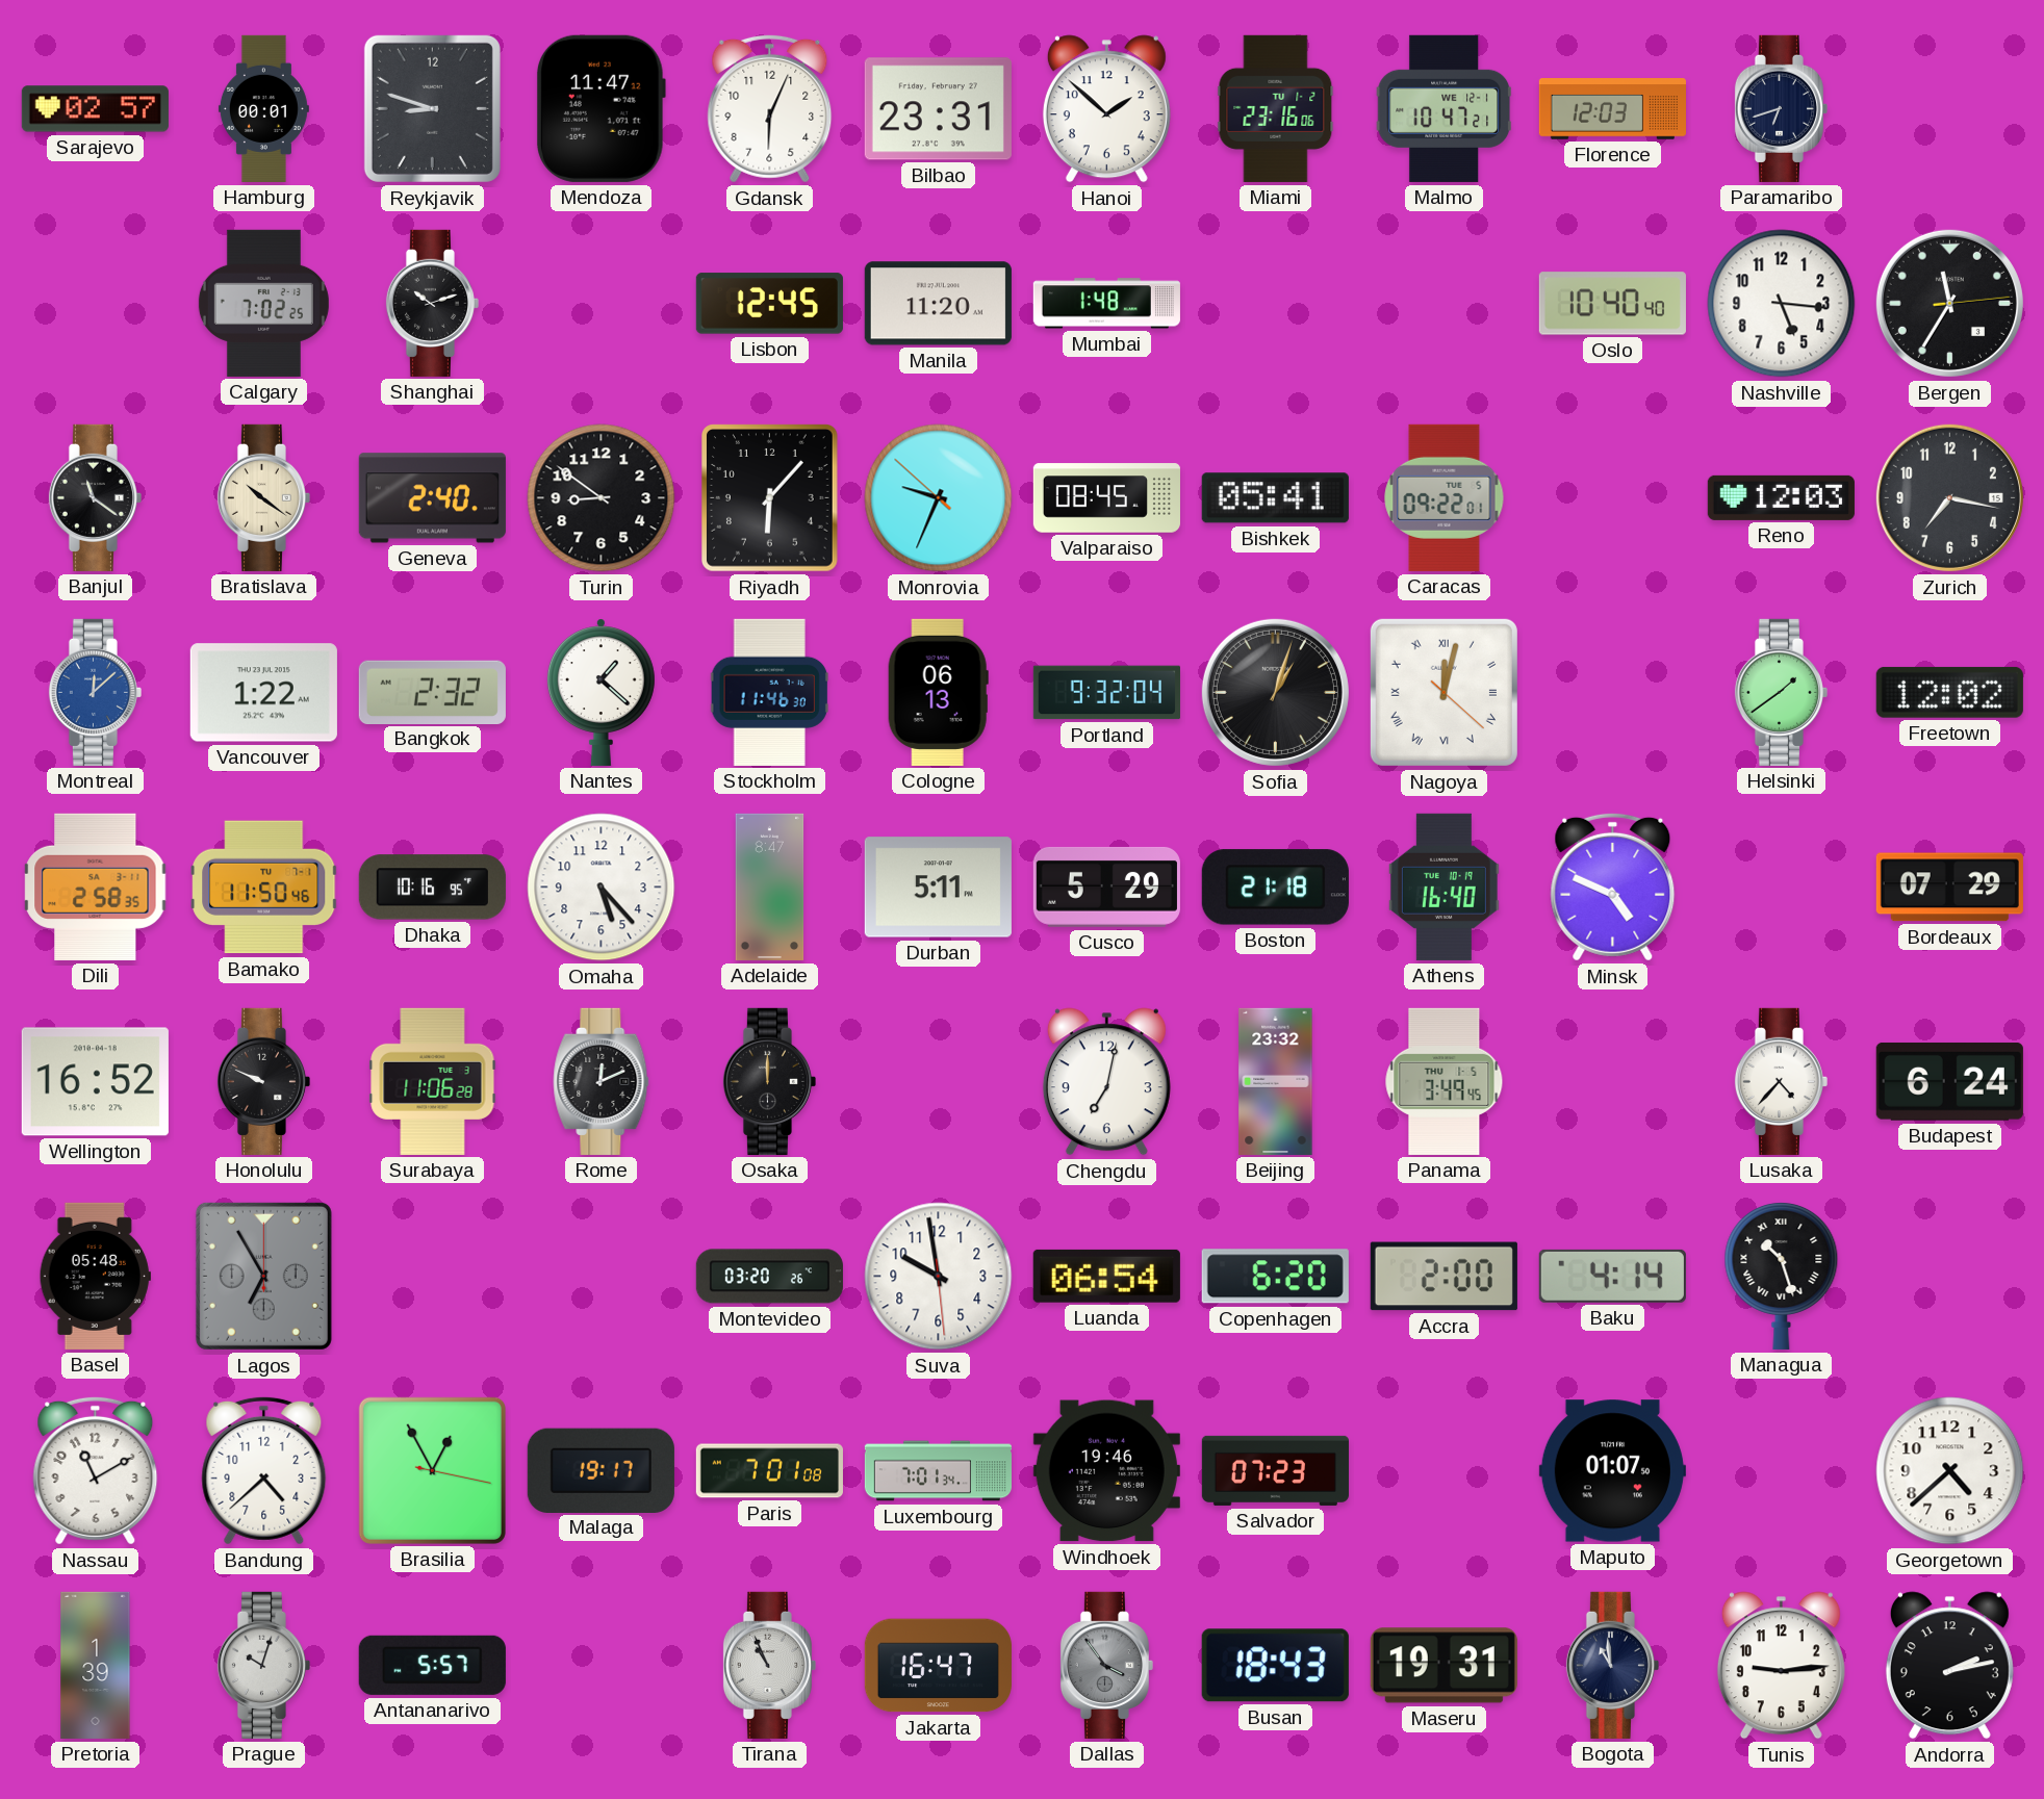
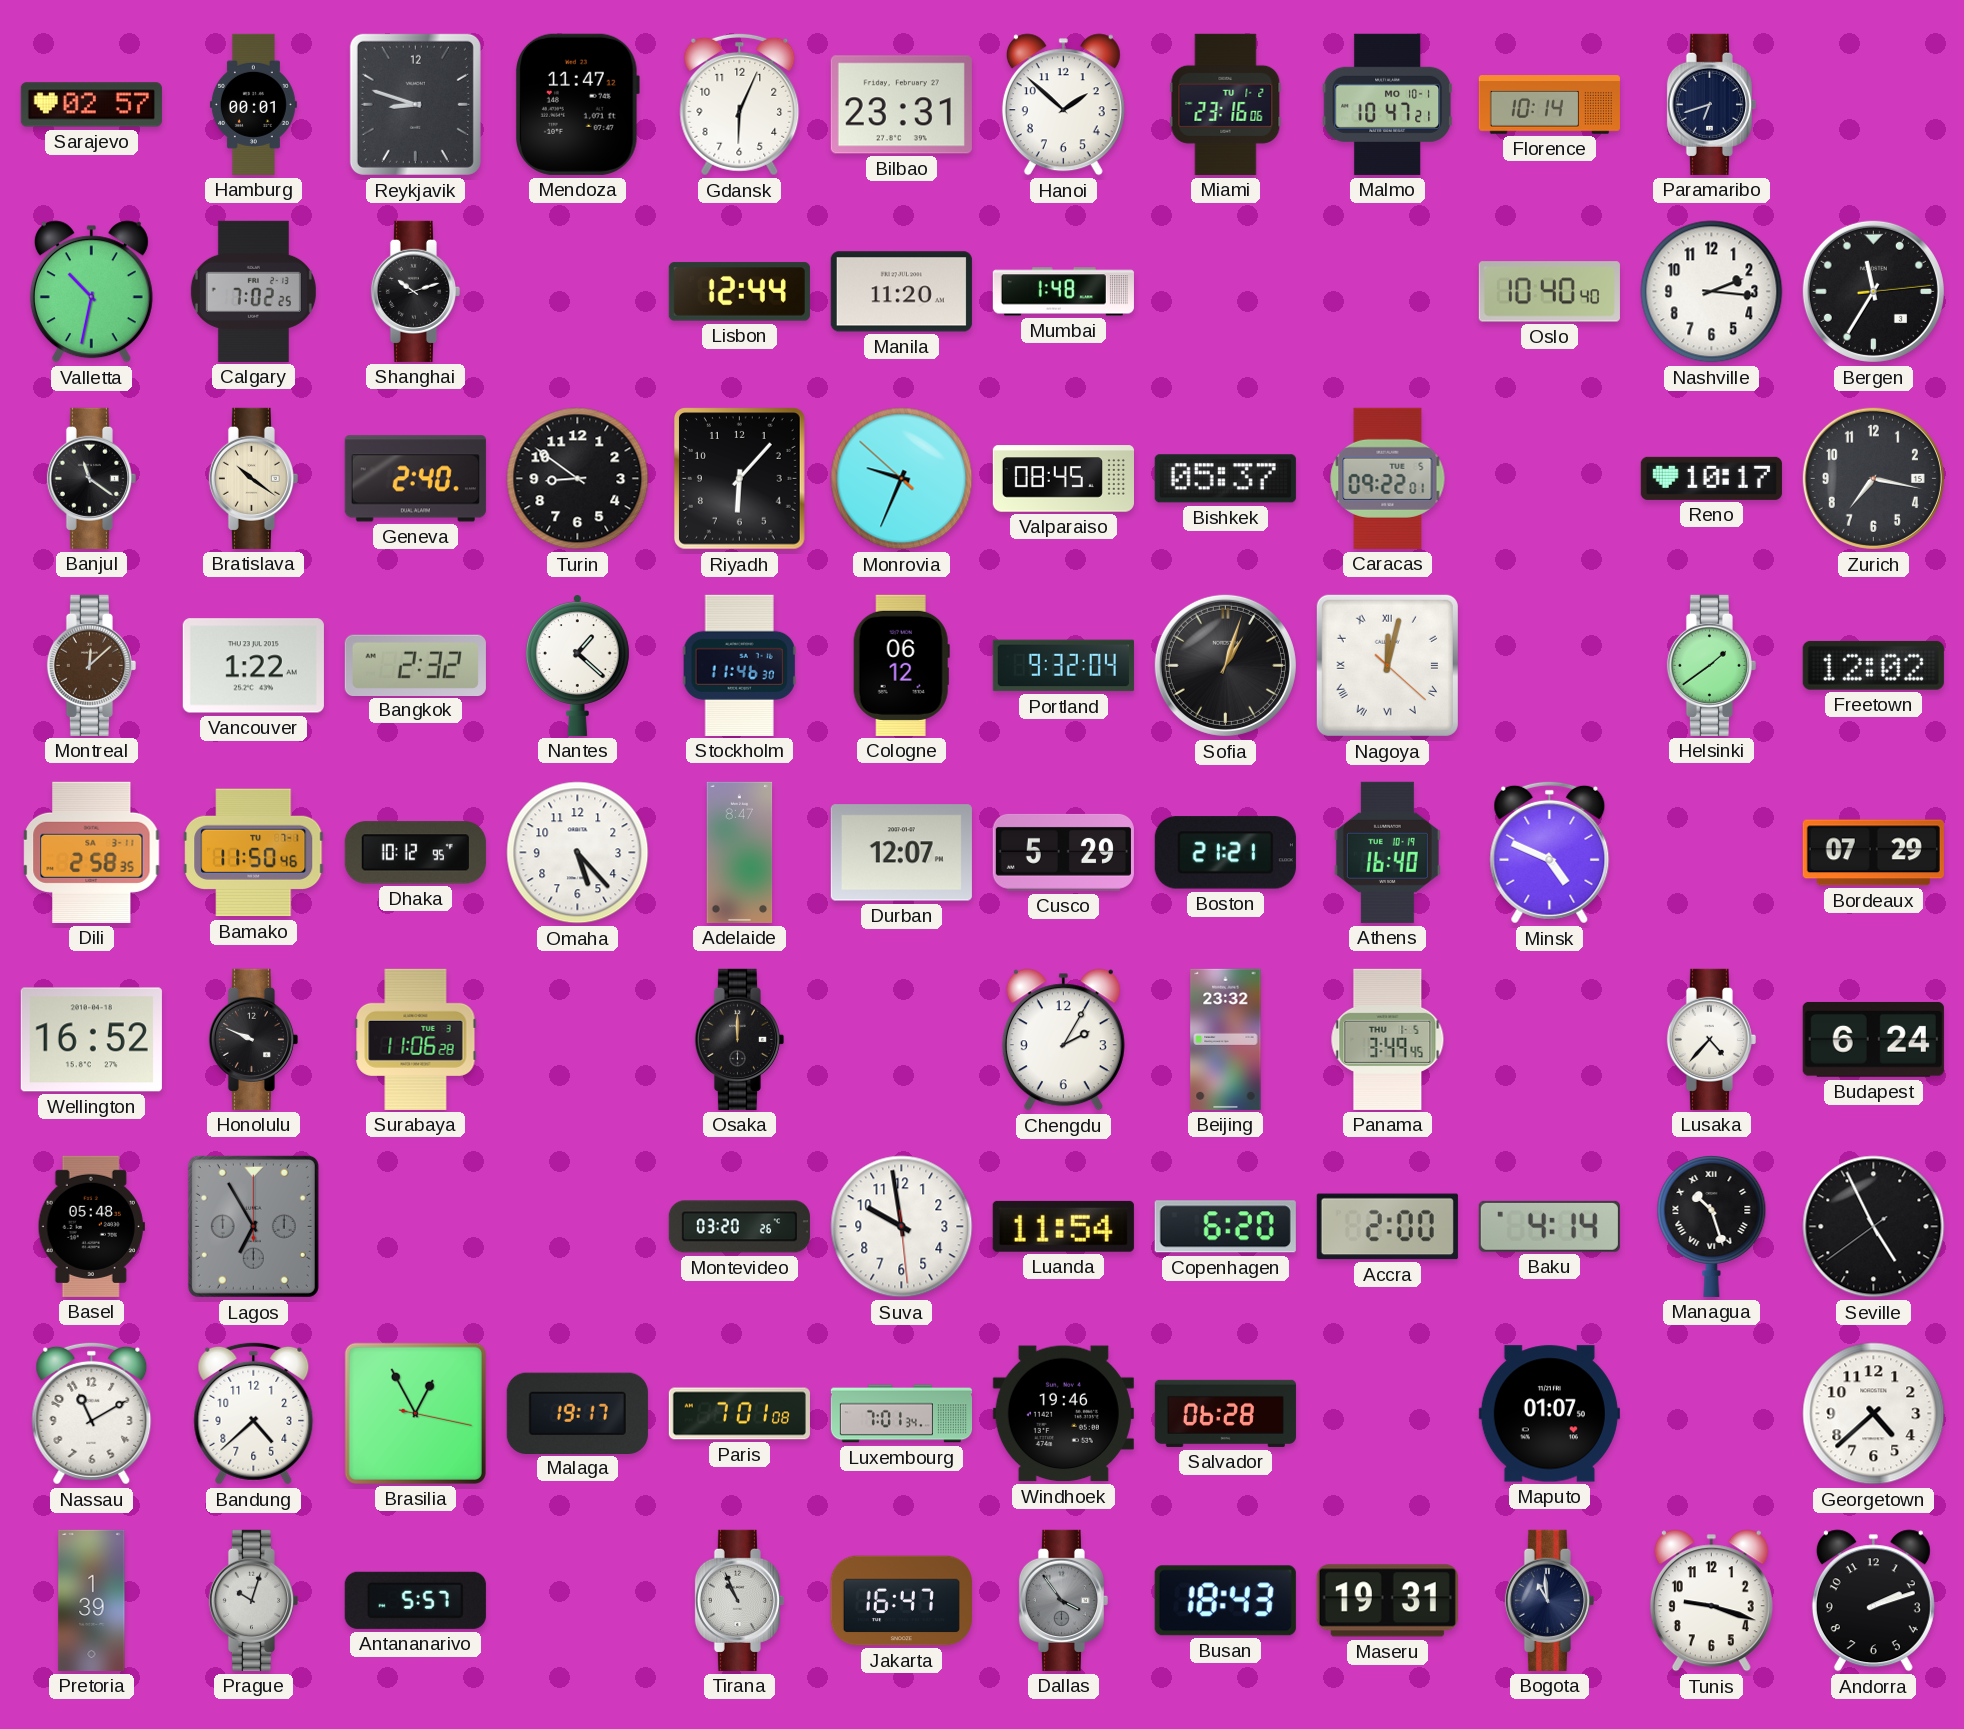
Malmo date: WE 12-1 -> MO 10-1 (1388, 104)
Florence: 12:03 -> 10:14 (1549, 105)
Valletta: none -> 10:32 (91, 292)
Lisbon: 12:45 -> 12:44 (739, 292)
Nashville: 5:16 -> 2:16 (1712, 292)
Bishkek: 05:41 -> 05:37 (1225, 479)
Reno: 12:03 -> 10:17 (1711, 478)
Montreal dial: blue -> brown (91, 665)
Cologne: 06:13 -> 06:12 (901, 665)
Dhaka: 10:16 -> 10:12 (415, 853)
Durban: 5:11 -> 12:07 (901, 853)
Boston: 21:18 -> 21:21 (1225, 853)
Rome: 12:11 -> none (602, 1081)
Chengdu: 7:02 -> 2:05 (1063, 1040)
Luanda: 06:54 -> 11:54 (1063, 1226)
Seville: none -> 4:55 (1874, 1227)
Salvador: 07:23 -> 06:28 (1225, 1413)
Tunis: 9:14 -> 9:18 (1711, 1601)
Andorra: 2:13 -> 2:12 (1873, 1601)
